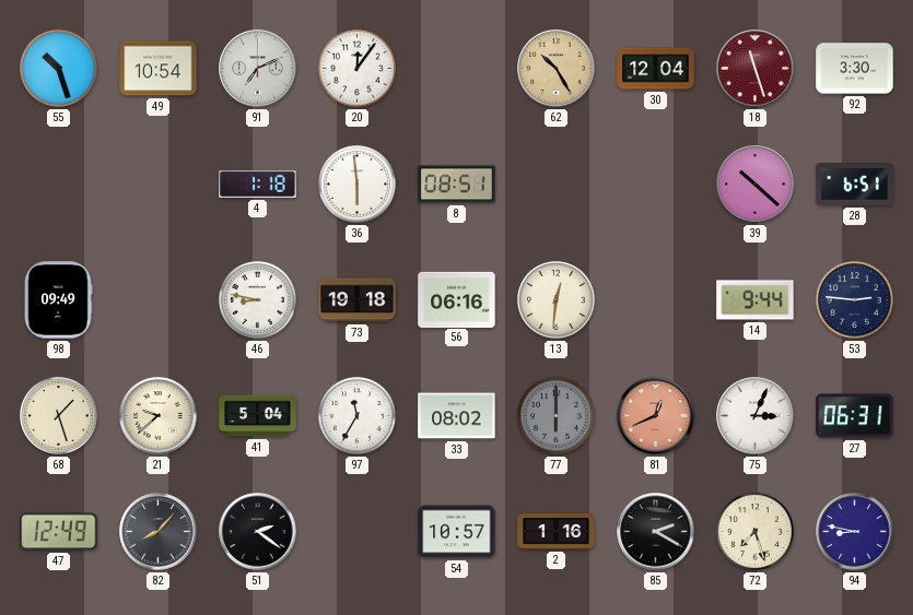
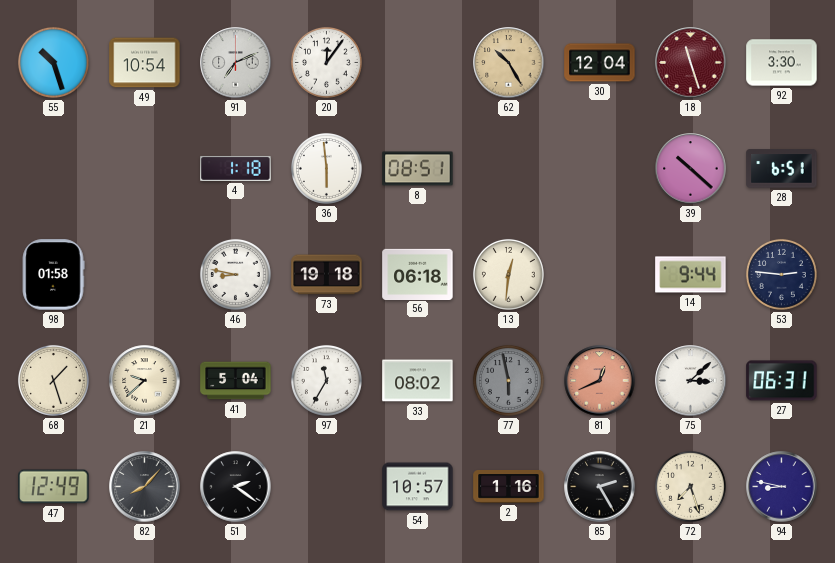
98: 09:49 -> 01:58 (53, 275)
56: 06:16 -> 06:18 (418, 274)
77: 6:00 -> 5:58 (508, 380)
75: 3:04 -> 3:08 (691, 381)
85: 2:20 -> 2:25 (600, 487)
